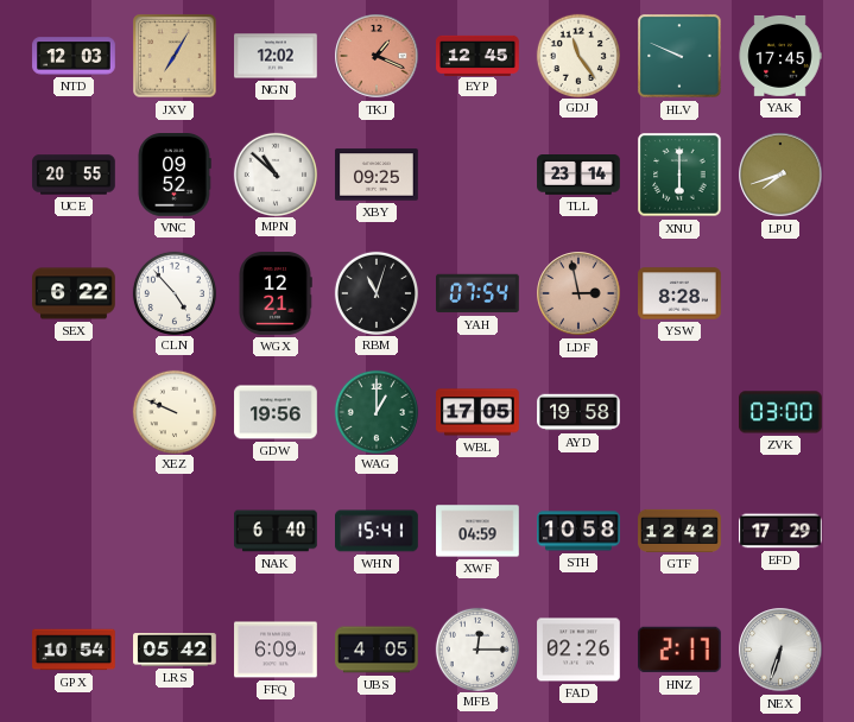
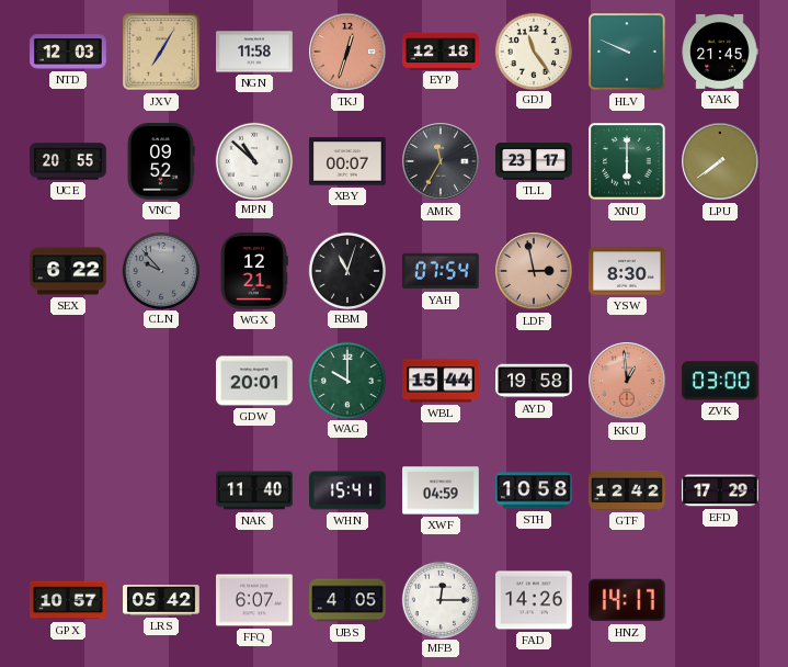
NGN: 12:02 -> 11:58 (254, 52)
TKJ: 1:19 -> 12:33 (347, 52)
EYP: 12:45 -> 12:18 (441, 50)
YAK: 17:45 -> 21:45 (720, 52)
XBY: 09:25 -> 00:07 (347, 161)
AMK: none -> 11:35 (441, 161)
TLL: 23:14 -> 23:17 (534, 161)
LPU: 7:42 -> 7:39 (720, 161)
CLN: 4:53 -> 9:53 (160, 270)
CLN dial: white -> grey (160, 270)
YSW: 8:28 -> 8:30 (627, 271)
XEZ: 9:49 -> none (173, 411)
GDW: 19:56 -> 20:01 (254, 381)
WAG: 1:00 -> 10:00 (346, 380)
WBL: 17:05 -> 15:44 (441, 381)
KKU: none -> 12:59 (627, 381)
NAK: 6:40 -> 11:40 (254, 490)
GPX: 10:54 -> 10:57 (68, 600)
FFQ: 6:09 -> 6:07 (254, 600)
FAD: 02:26 -> 14:26 (534, 600)
HNZ: 2:17 -> 14:17 (628, 600)
NEX: 6:33 -> none (780, 650)
